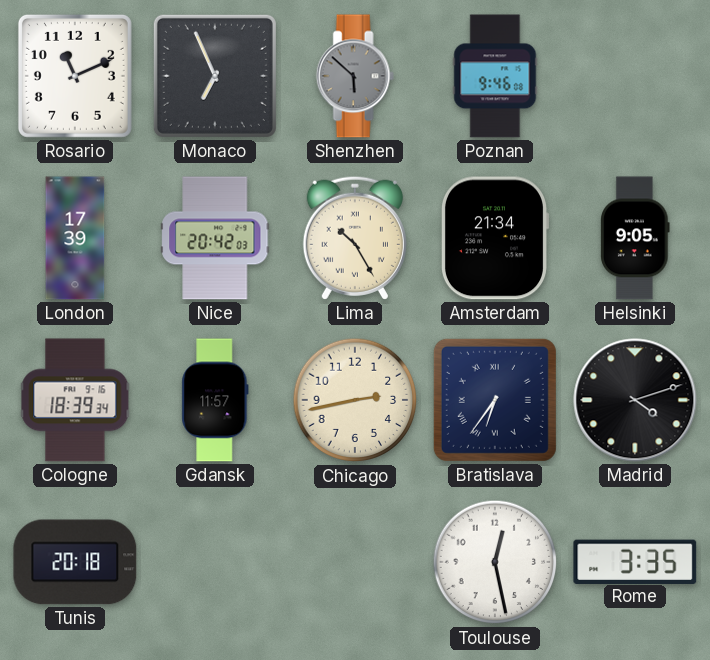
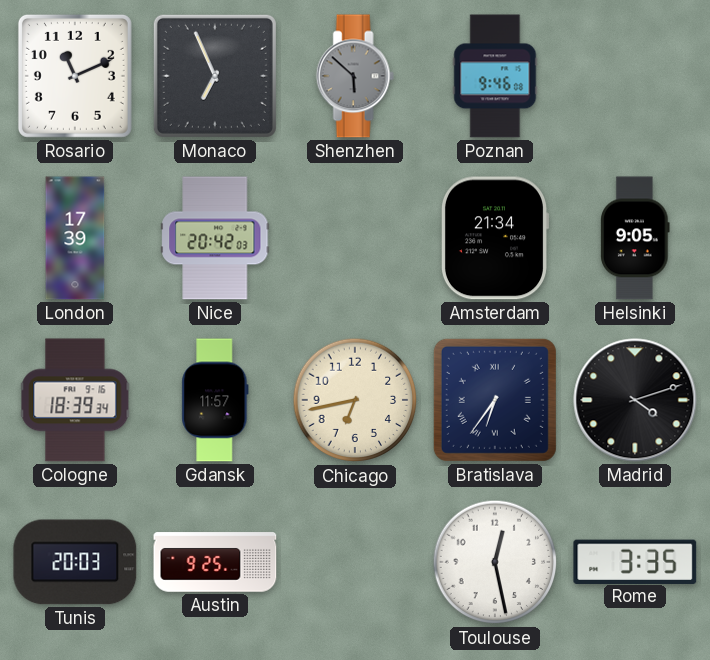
Lima: 10:25 -> none (355, 238)
Chicago: 2:43 -> 6:43 (355, 400)
Tunis: 20:18 -> 20:03 (75, 562)
Austin: none -> 9:25 (215, 562)
